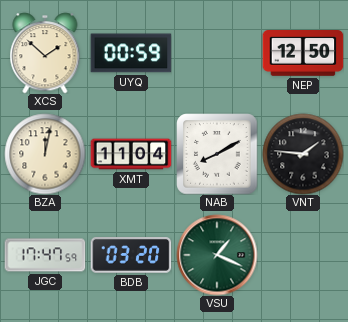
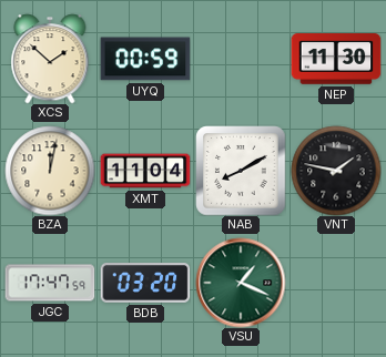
NEP: 12:50 -> 11:30 (336, 60)
VNT: 1:46 -> 1:47 (336, 171)
